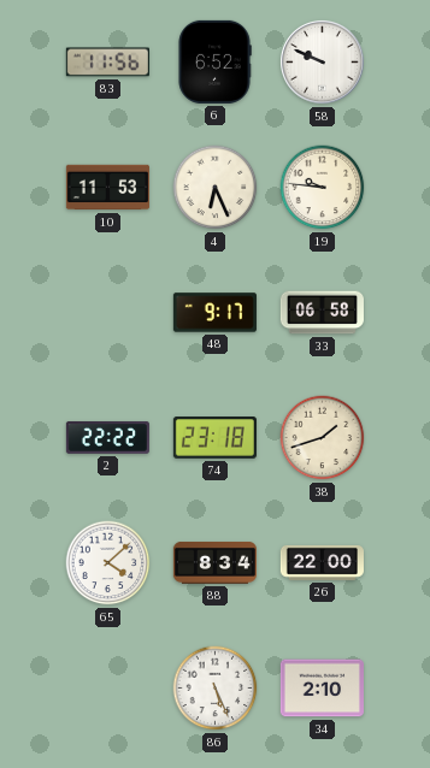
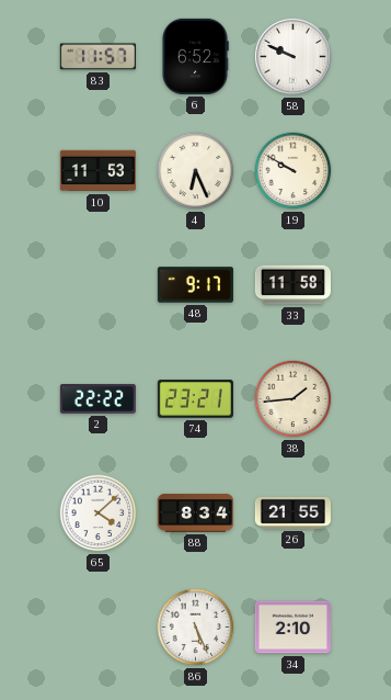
83: 11:56 -> 11:57 (97, 57)
19: 9:46 -> 9:50 (294, 171)
33: 06:58 -> 11:58 (292, 285)
74: 23:18 -> 23:21 (195, 399)
38: 1:42 -> 1:44 (294, 399)
26: 22:00 -> 21:55 (292, 513)
